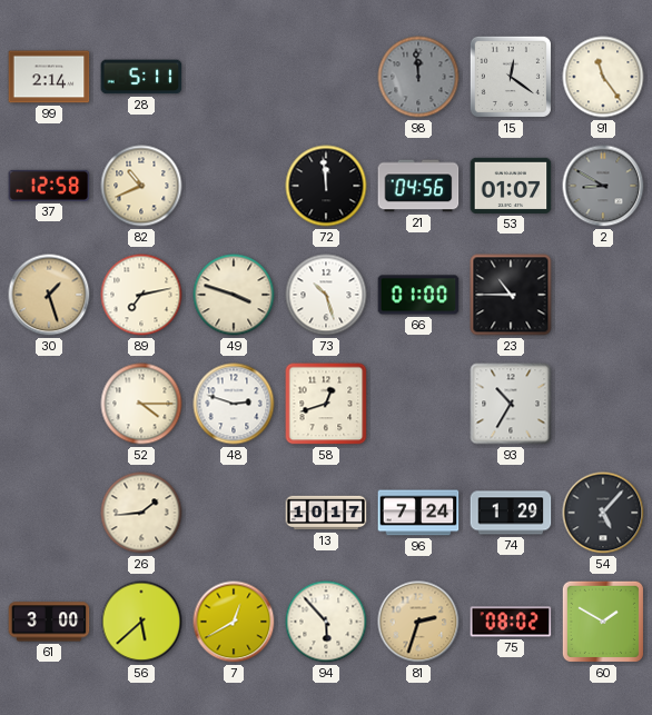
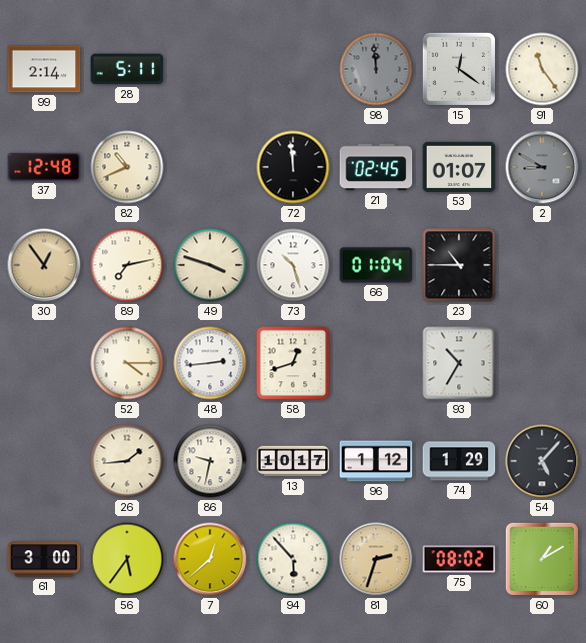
37: 12:58 -> 12:48 (44, 167)
21: 04:56 -> 02:45 (376, 167)
30: 1:27 -> 12:54 (44, 265)
66: 01:00 -> 01:04 (376, 265)
48: 2:48 -> 2:44 (210, 363)
86: none -> 9:32 (210, 461)
96: 7:24 -> 1:12 (376, 461)
56: 5:38 -> 5:36 (127, 559)
7: 12:40 -> 12:38 (210, 559)
60: 1:50 -> 1:10 (542, 559)
